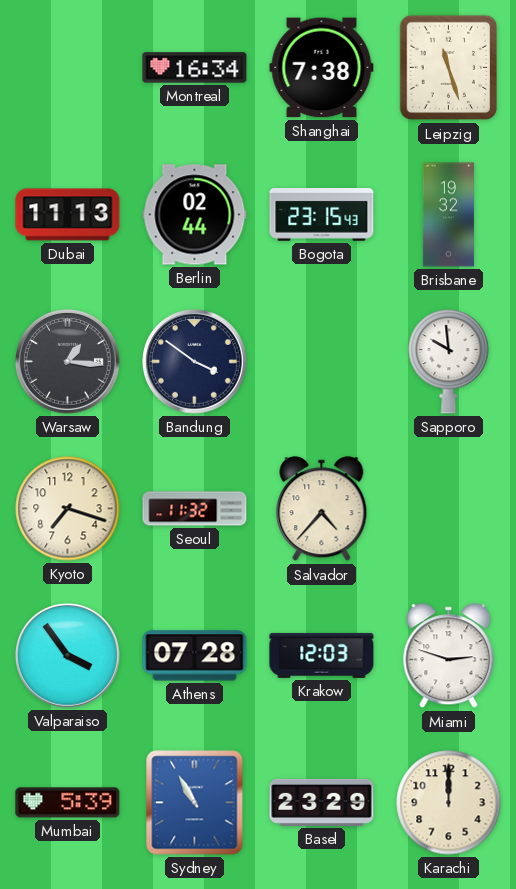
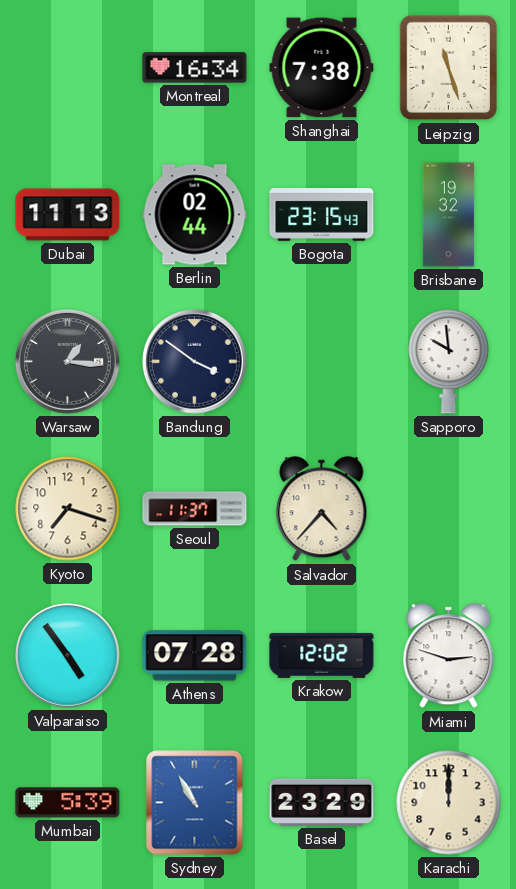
Seoul: 11:32 -> 11:37 (195, 509)
Valparaiso: 3:54 -> 4:54 (68, 656)
Krakow: 12:03 -> 12:02 (322, 655)
